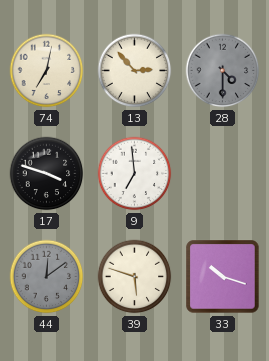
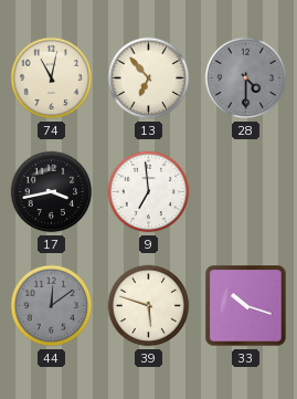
74: 7:02 -> 11:02 (52, 78)
13: 2:53 -> 6:53 (149, 78)
17: 3:48 -> 3:43 (52, 192)
